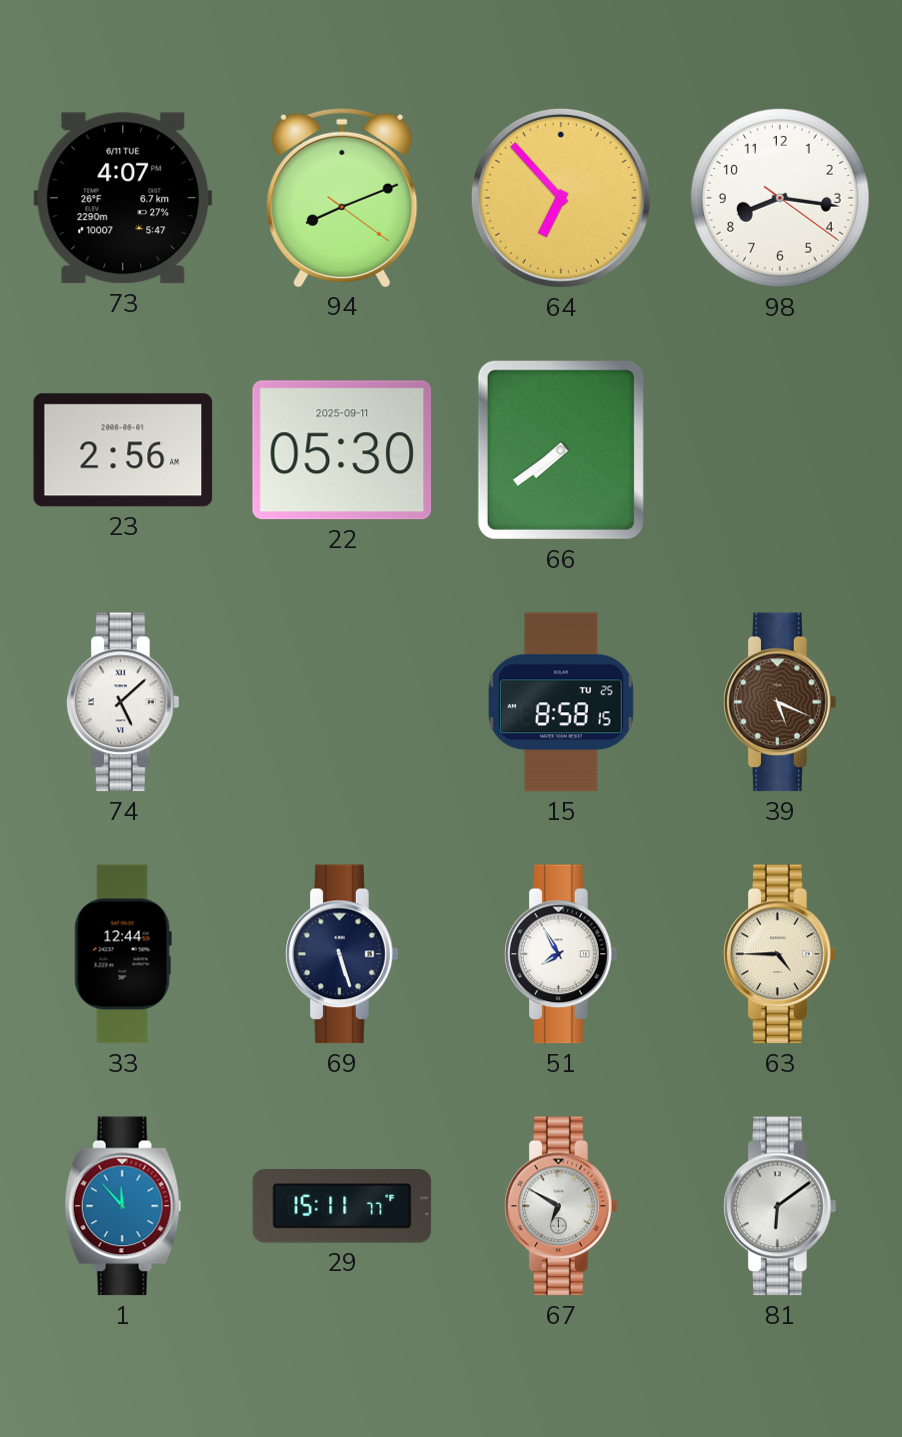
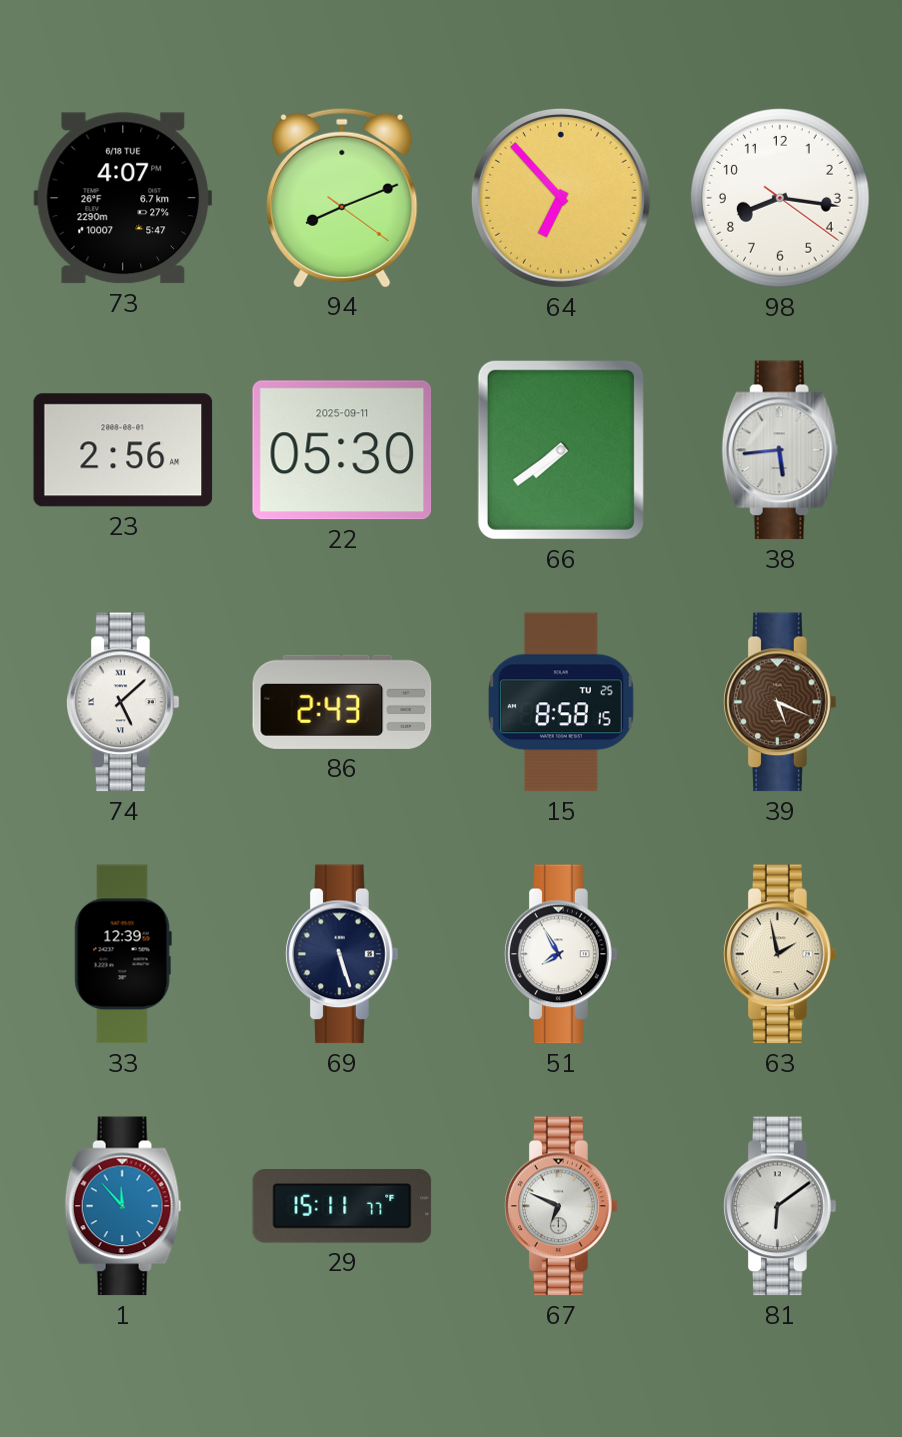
73 date: 6/11 TUE -> 6/18 TUE (123, 198)
38: none -> 5:44 (780, 450)
86: none -> 2:43 (342, 702)
33: 12:44 -> 12:39 (123, 954)
63: 4:45 -> 1:58 (780, 954)
67: 6:50 -> 6:49 (561, 1206)
